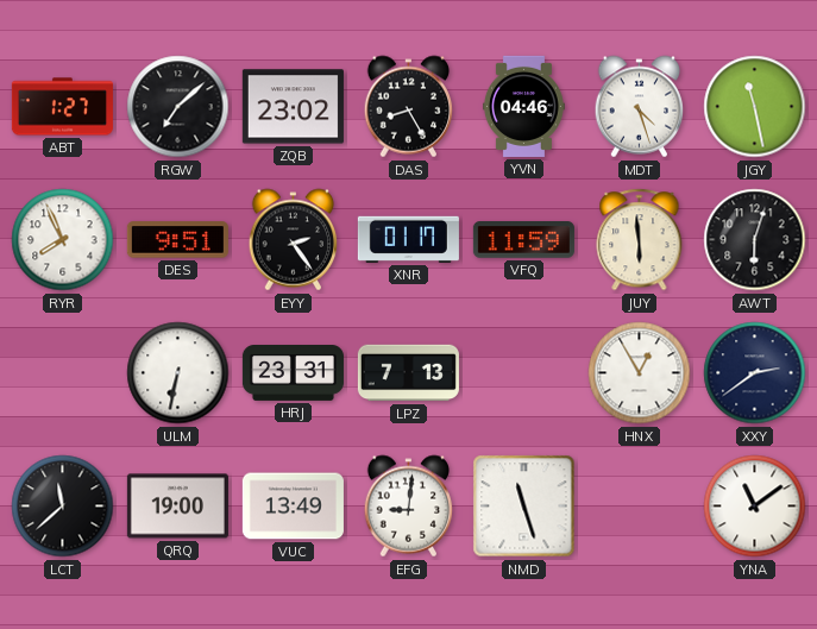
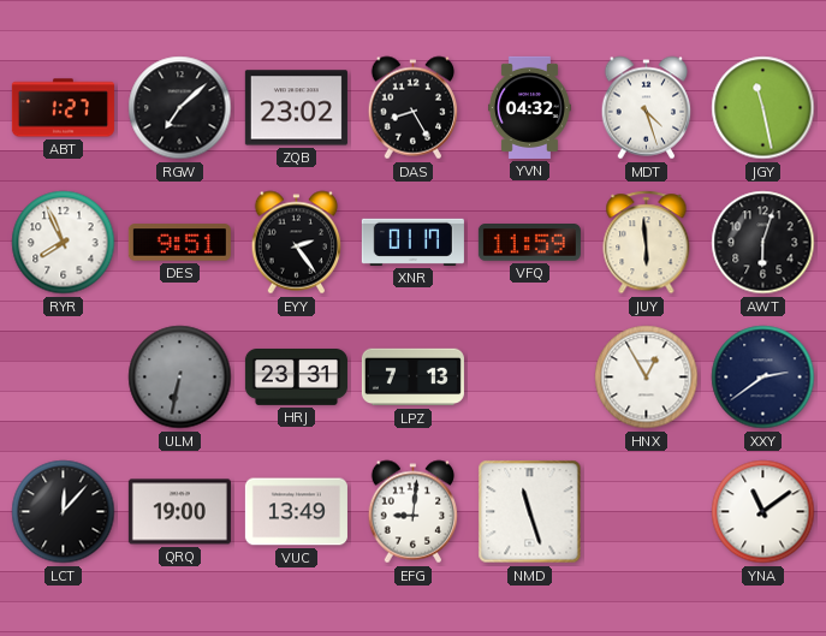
YVN: 04:46 -> 04:32 (529, 107)
ULM dial: white -> grey (180, 378)
LCT: 11:38 -> 12:07 (64, 512)
